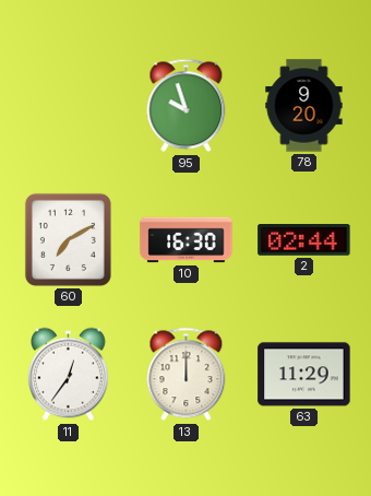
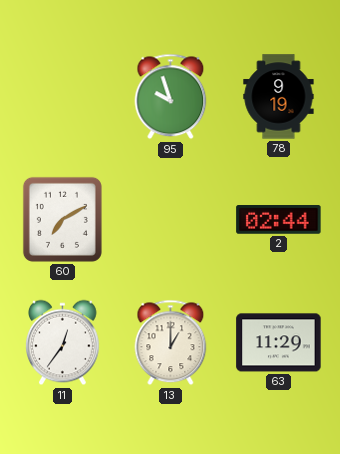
78: 9:20 -> 9:19 (279, 97)
10: 16:30 -> none (187, 240)
13: 12:00 -> 1:00 (171, 343)
